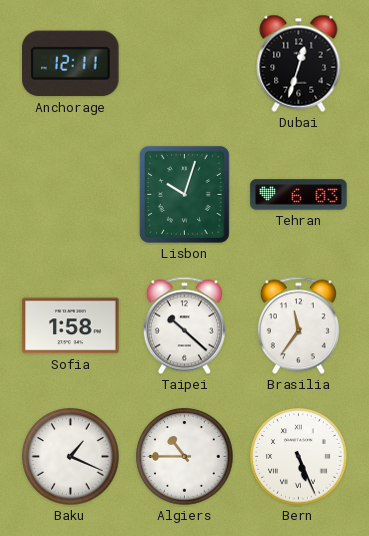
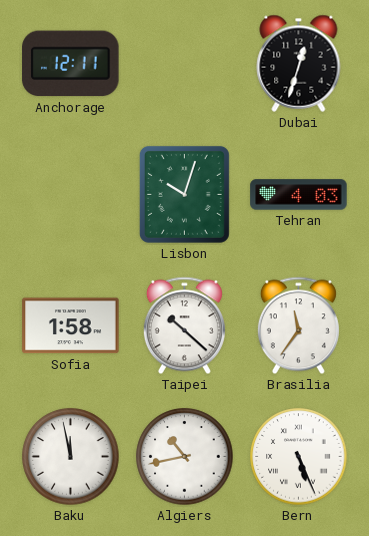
Tehran: 6:03 -> 4:03 (299, 195)
Baku: 1:19 -> 11:58 (71, 457)
Algiers: 10:45 -> 10:43 (185, 457)
